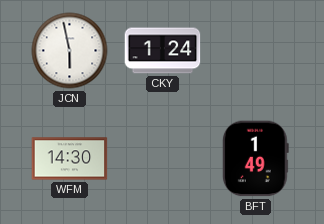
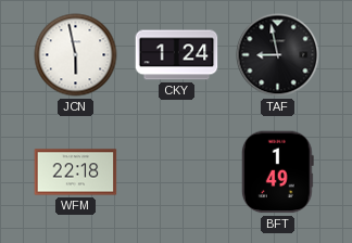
TAF: none -> 8:58 (278, 55)
WFM: 14:30 -> 22:18 (76, 172)
